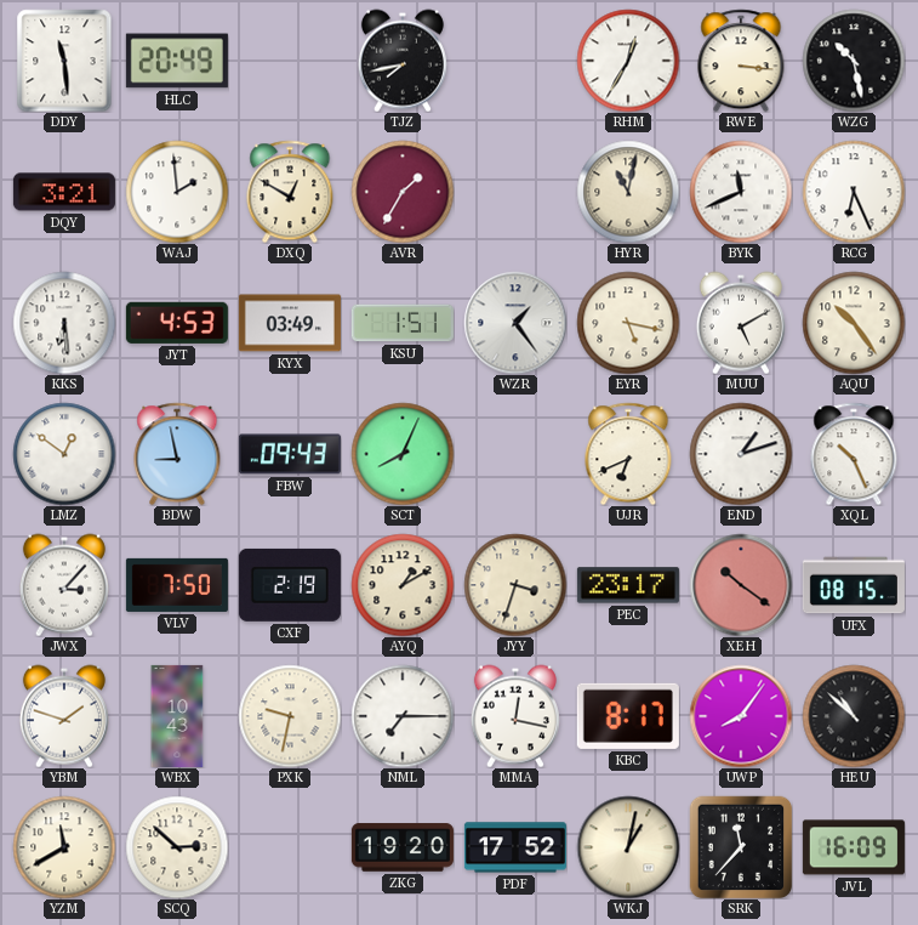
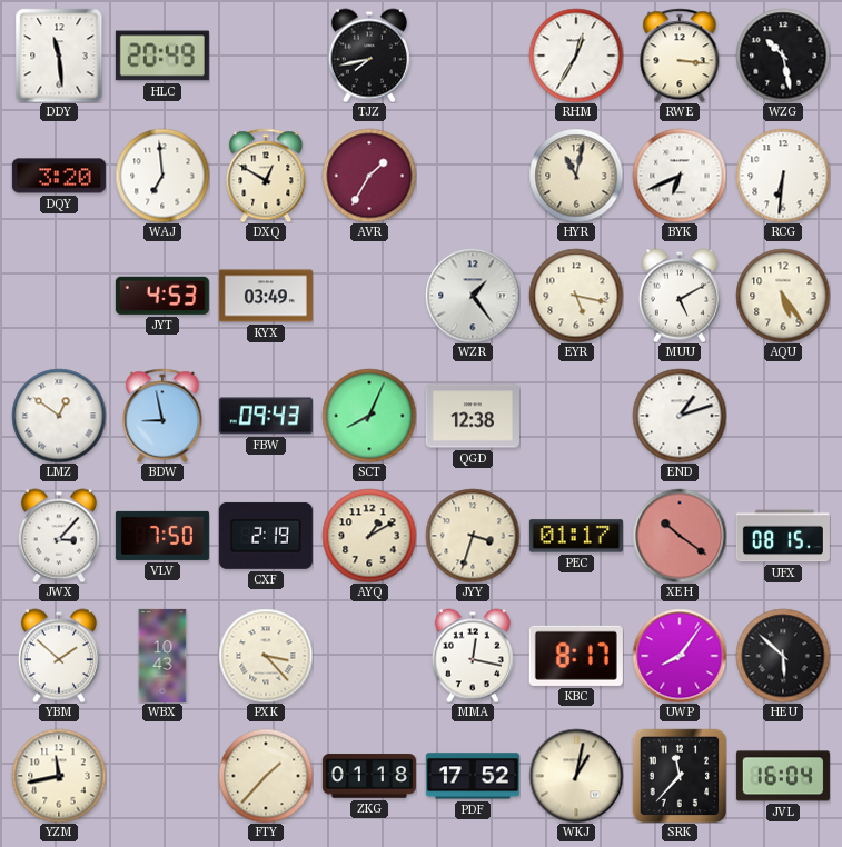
DQY: 3:21 -> 3:20 (59, 176)
WAJ: 1:59 -> 6:59 (162, 176)
BYK: 11:41 -> 6:41 (680, 176)
RCG: 6:26 -> 6:31 (783, 176)
KKS: 6:29 -> none (64, 323)
KSU: 1:51 -> none (403, 323)
AQU: 10:24 -> 5:24 (783, 296)
QGD: none -> 12:38 (473, 416)
UJR: 6:41 -> none (628, 454)
XQL: 10:26 -> none (854, 454)
PEC: 23:17 -> 01:17 (576, 536)
YBM: 1:48 -> 1:52 (59, 656)
PXK: 9:32 -> 3:23 (266, 656)
NML: 7:15 -> none (403, 716)
HEU: 10:52 -> 5:52 (783, 656)
YZM: 11:40 -> 11:43 (59, 776)
SCQ: 2:52 -> none (177, 847)
FTY: none -> 1:37 (266, 776)
ZKG: 19:20 -> 01:18 (369, 776)
JVL: 16:09 -> 16:04 (783, 776)
